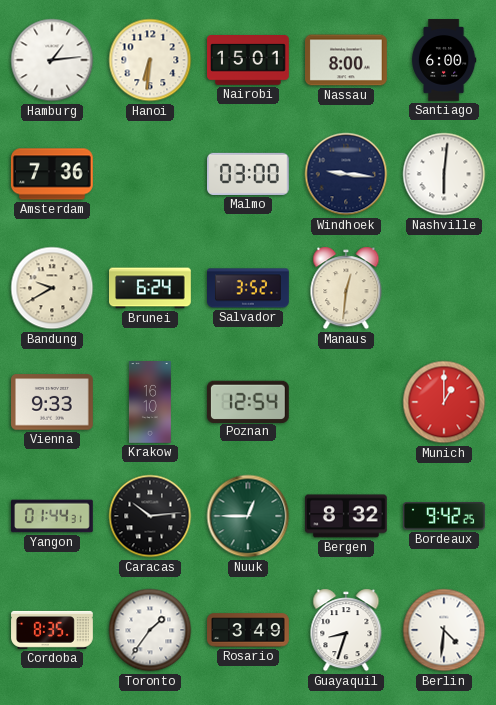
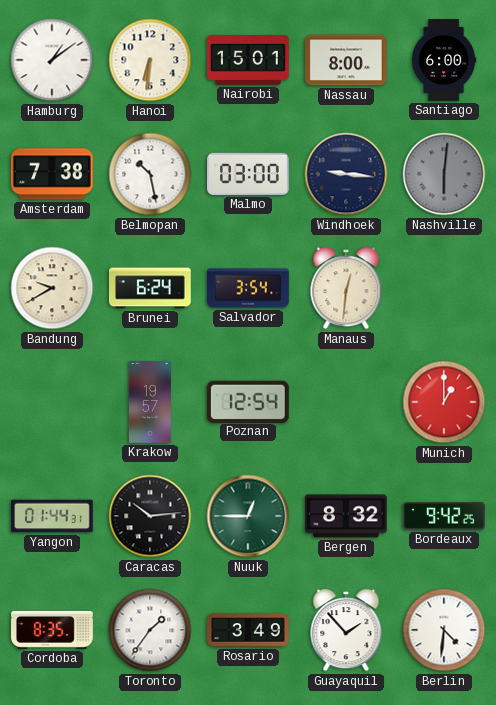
Hamburg: 1:14 -> 1:09 (52, 60)
Amsterdam: 7:36 -> 7:38 (52, 174)
Belmopan: none -> 10:28 (150, 174)
Nashville dial: white -> grey (444, 174)
Salvador: 3:52 -> 3:54 (249, 288)
Vienna: 9:33 -> none (53, 402)
Krakow: 16:10 -> 19:57 (150, 402)
Guayaquil: 8:33 -> 1:53 (346, 630)
